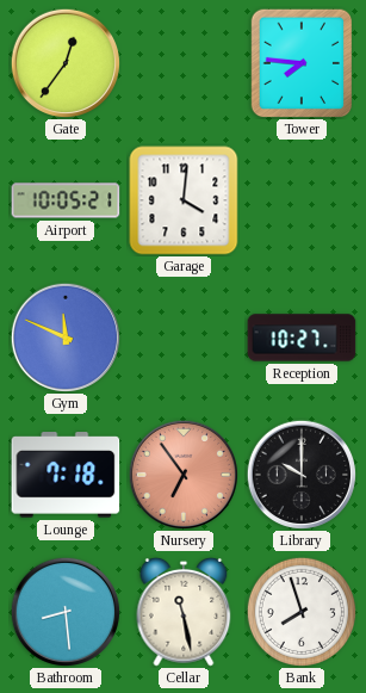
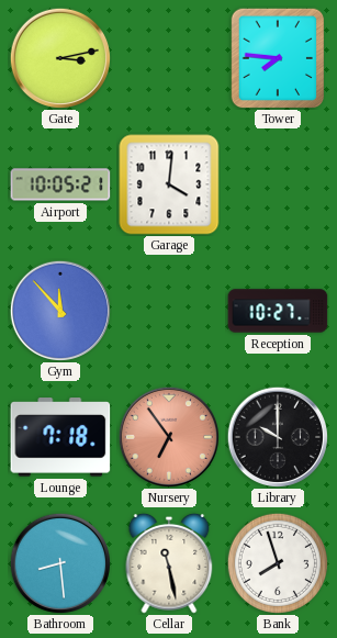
Gate: 12:36 -> 3:13 (59, 57)
Gym: 11:49 -> 11:53 (59, 310)
